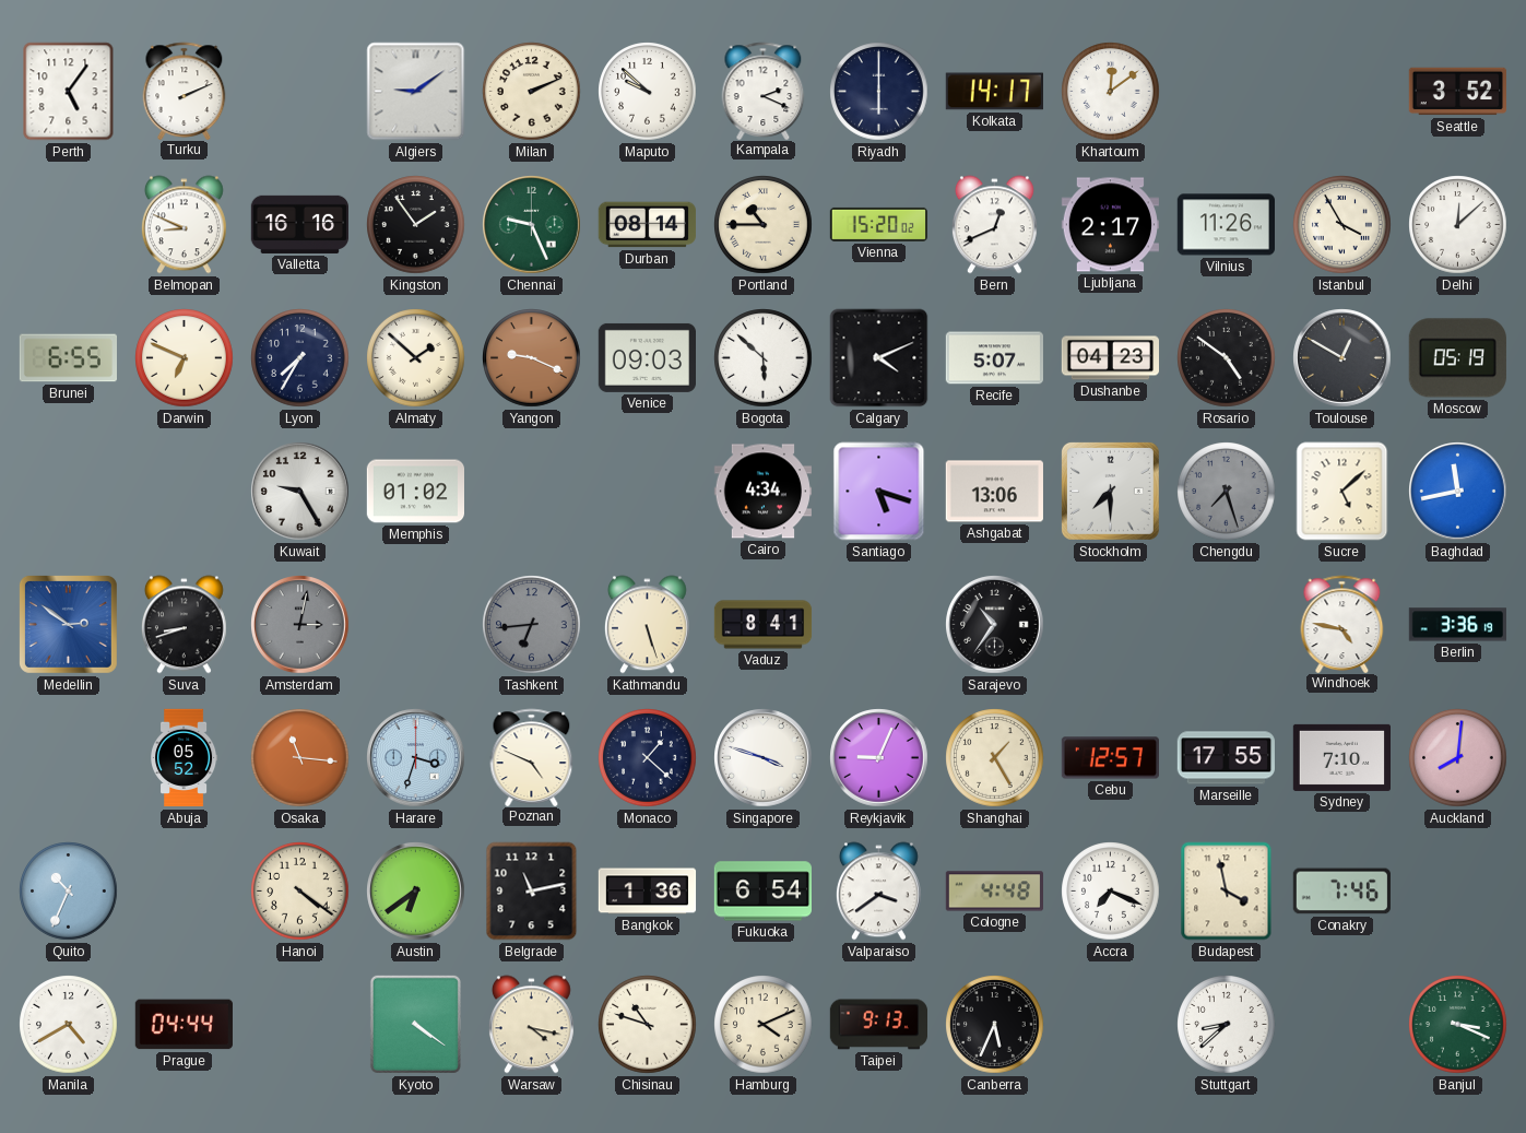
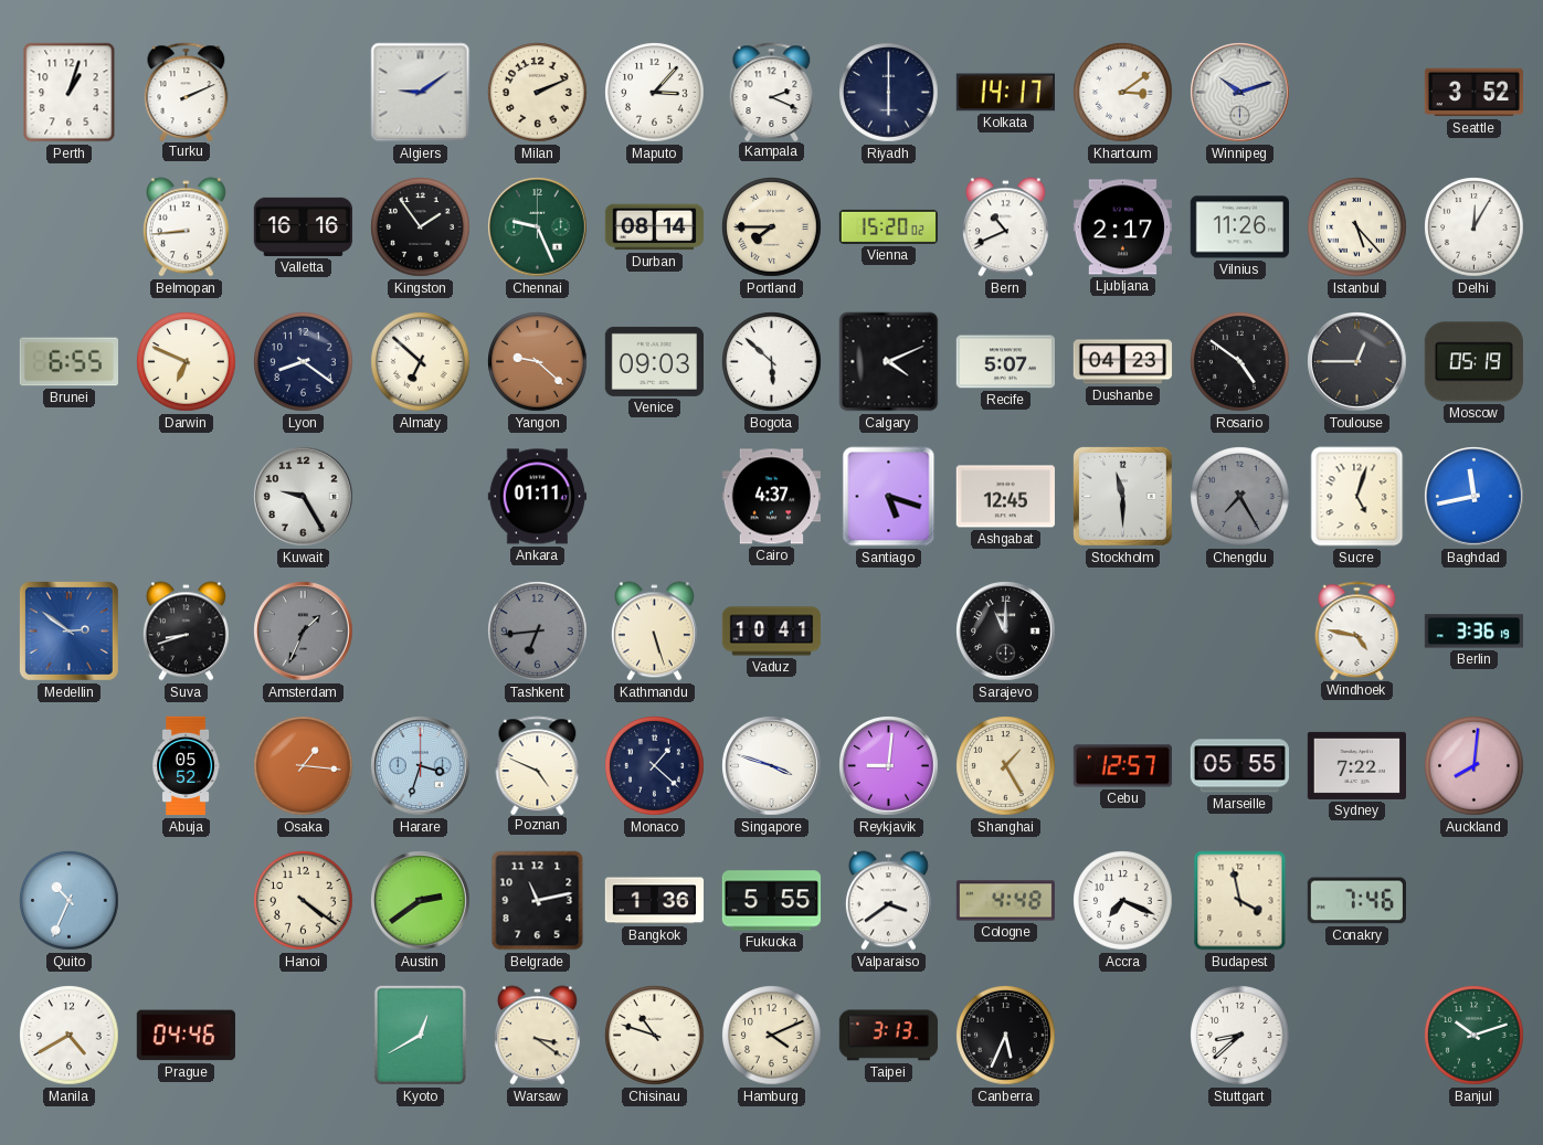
Perth: 5:06 -> 1:03 (70, 93)
Maputo: 9:52 -> 3:07 (655, 93)
Khartoum: 12:09 -> 3:09 (1123, 93)
Winnipeg: none -> 10:12 (1240, 93)
Belmopan: 8:49 -> 8:44 (186, 227)
Portland: 10:45 -> 7:45 (772, 227)
Bern: 12:41 -> 10:41 (1005, 227)
Istanbul: 3:55 -> 5:23 (1357, 227)
Delhi: 12:08 -> 12:05 (1475, 227)
Lyon: 7:35 -> 8:21 (304, 362)
Almaty: 1:52 -> 6:52 (421, 362)
Yangon: 9:19 -> 9:22 (538, 362)
Toulouse: 12:50 -> 12:45 (1357, 362)
Memphis: 01:02 -> none (415, 492)
Ankara: none -> 01:11 (537, 497)
Cairo: 4:34 -> 4:37 (771, 497)
Ashgabat: 13:06 -> 12:45 (1005, 497)
Stockholm: 7:30 -> 11:30 (1122, 496)
Chengdu: 7:27 -> 7:25 (1240, 497)
Sucre: 5:08 -> 5:03 (1357, 497)
Amsterdam: 3:02 -> 1:34 (304, 632)
Vaduz: 8:41 -> 10:41 (772, 632)
Sarajevo: 10:36 -> 11:00 (1006, 632)
Osaka: 11:16 -> 1:16 (304, 766)
Reykjavik: 9:04 -> 9:01 (889, 766)
Marseille: 17:55 -> 05:55 (1239, 766)
Sydney: 7:10 -> 7:22 (1356, 765)
Austin: 6:39 -> 2:39 (421, 901)
Fukuoka: 6:54 -> 5:55 (771, 901)
Prague: 04:44 -> 04:46 (186, 1036)
Kyoto: 4:21 -> 12:40 (420, 1035)
Warsaw: 4:17 -> 3:21 (537, 1036)
Taipei: 9:13 -> 3:13 (888, 1036)
Banjul: 3:19 -> 10:12 (1475, 1036)
